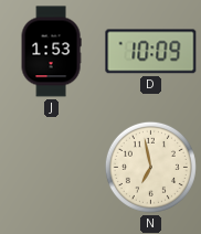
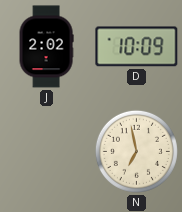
J: 1:53 -> 2:02 (46, 47)
